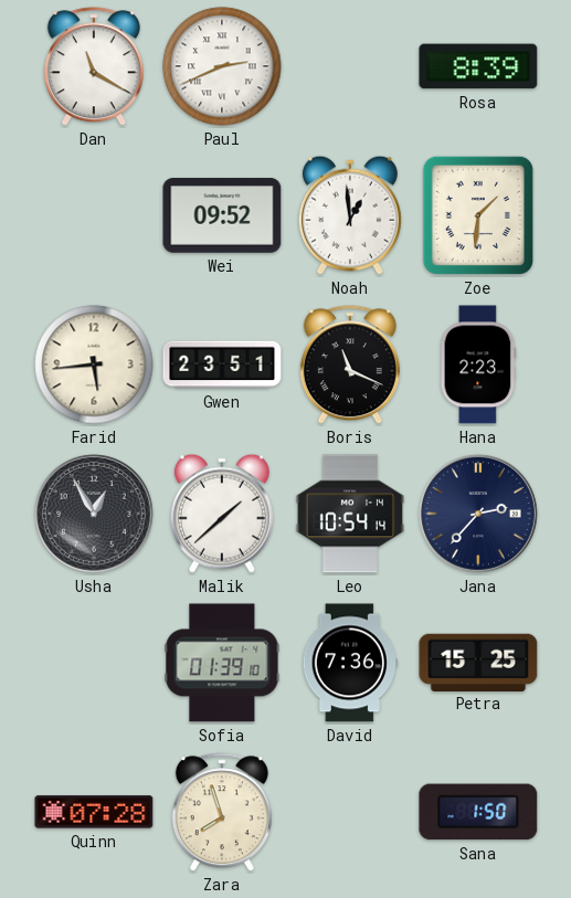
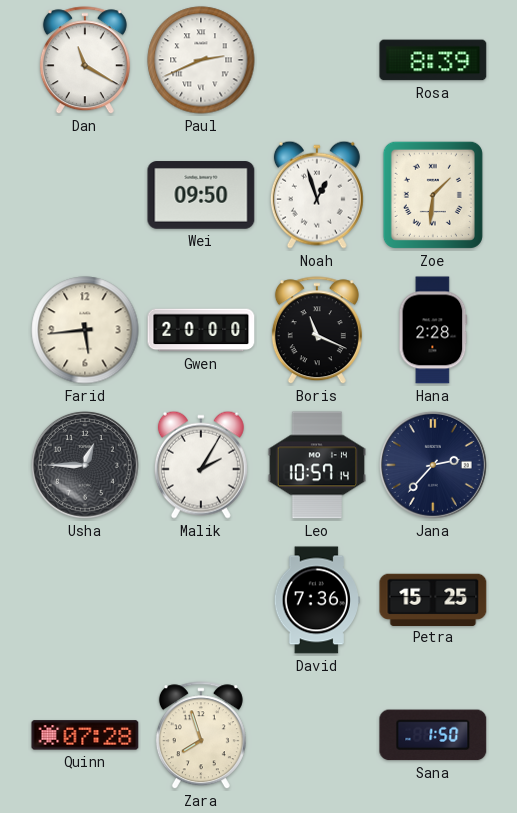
Wei: 09:52 -> 09:50 (201, 195)
Noah: 12:59 -> 12:57 (317, 195)
Gwen: 23:51 -> 20:00 (201, 330)
Hana: 2:23 -> 2:28 (433, 330)
Usha: 12:55 -> 12:45 (85, 465)
Malik: 1:38 -> 2:05 (201, 465)
Leo: 10:54 -> 10:57 (316, 465)
Sofia: 01:39 -> none (222, 663)
